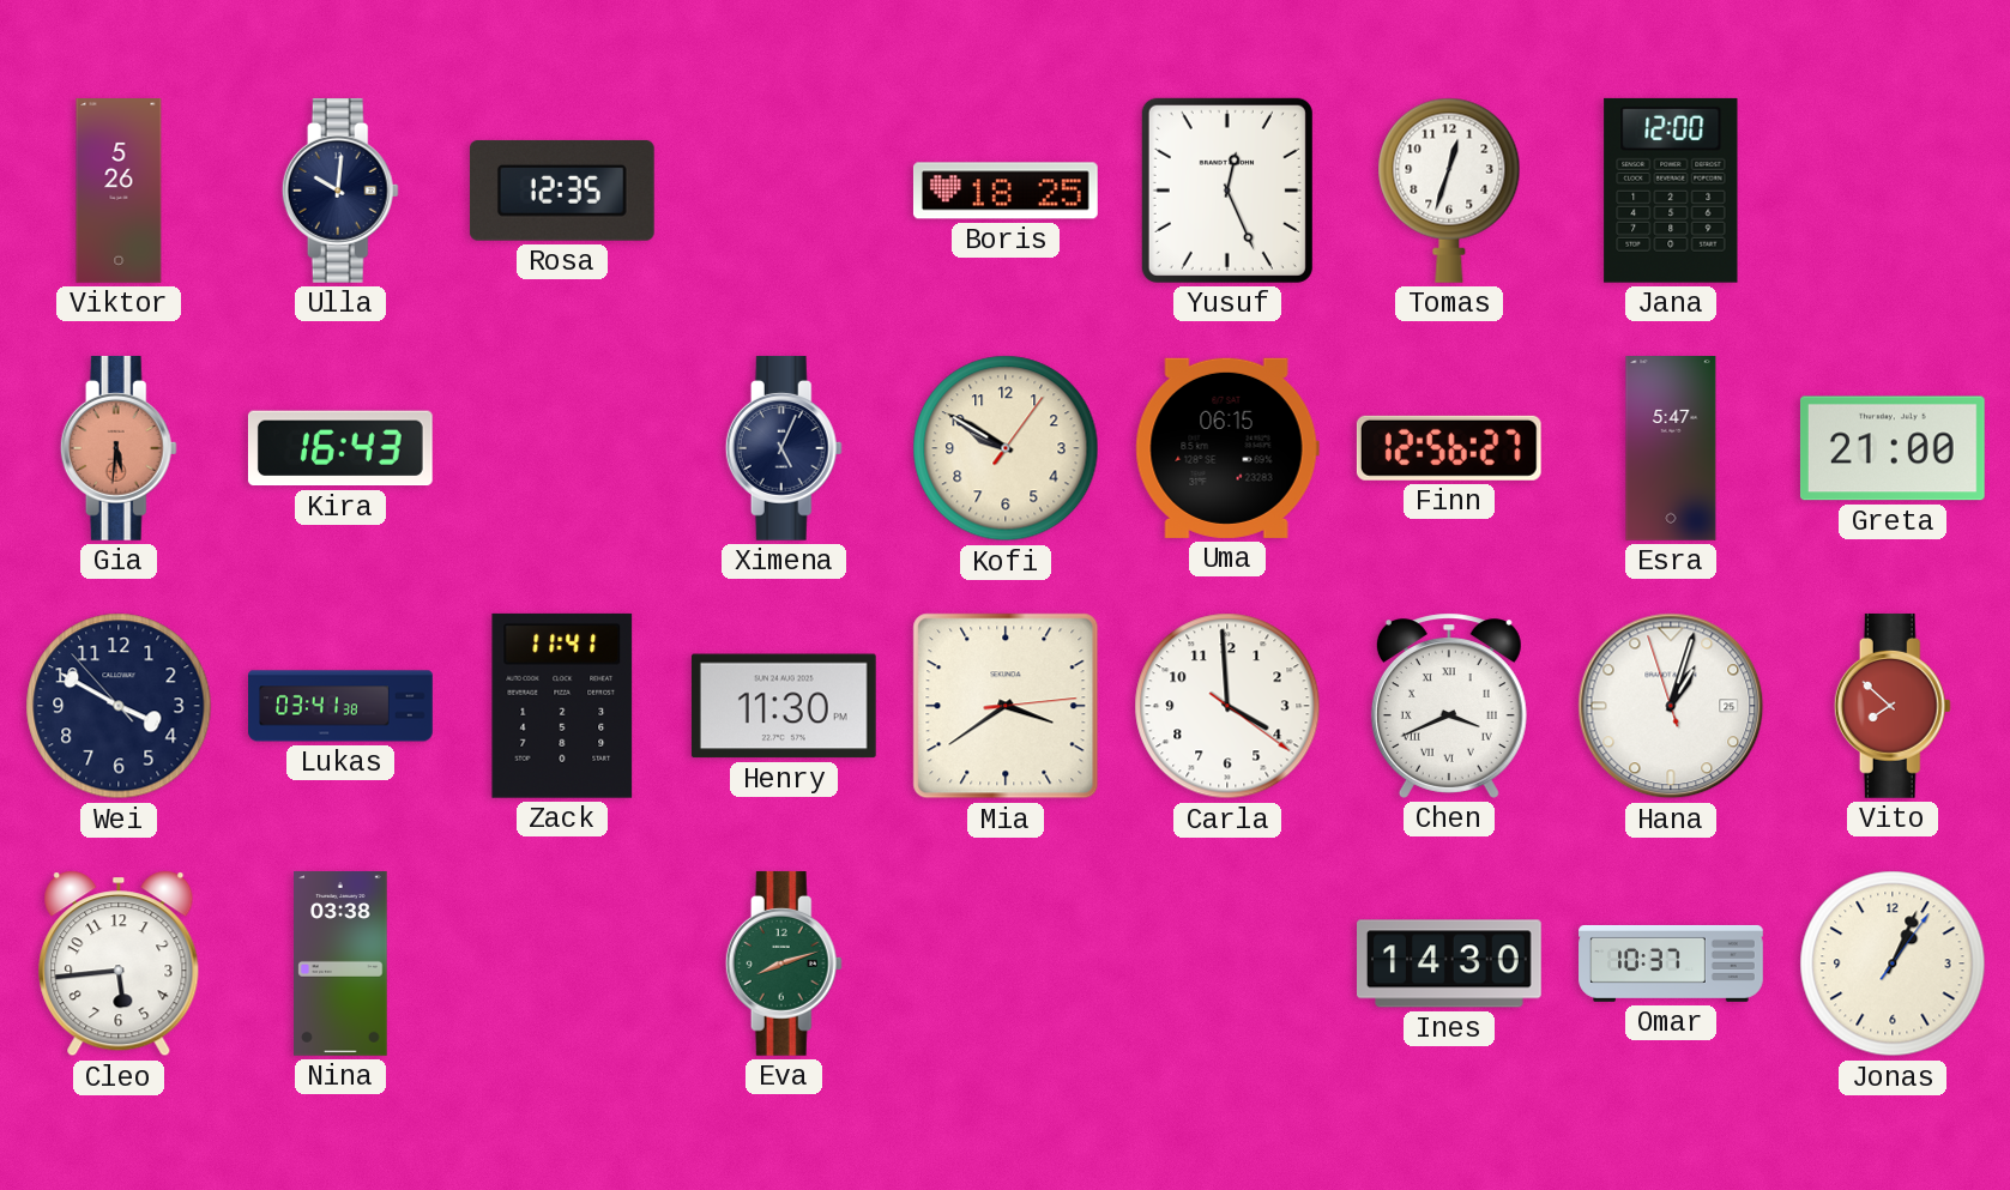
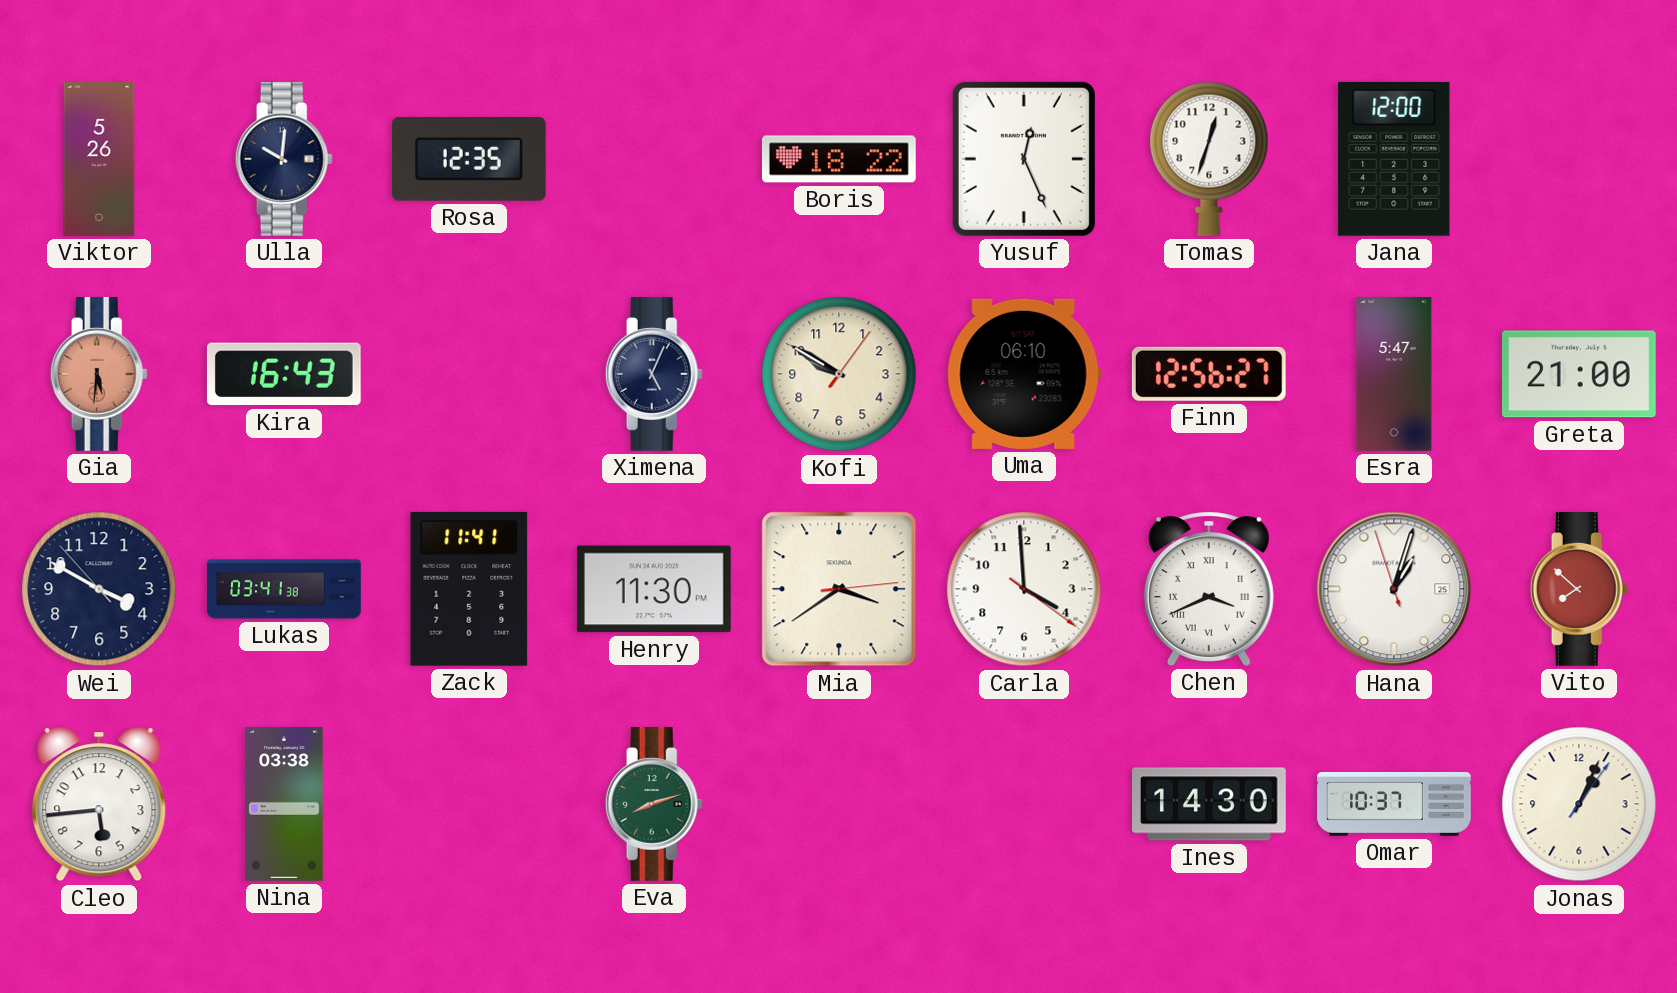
Boris: 18:25 -> 18:22 (839, 159)
Uma: 06:15 -> 06:10 (1024, 374)
